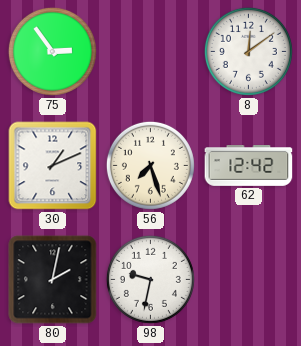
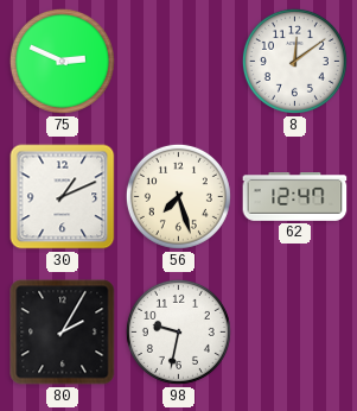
75: 2:54 -> 2:49 (62, 61)
62: 12:42 -> 12:47 (295, 197)
80: 2:02 -> 2:05 (63, 333)
